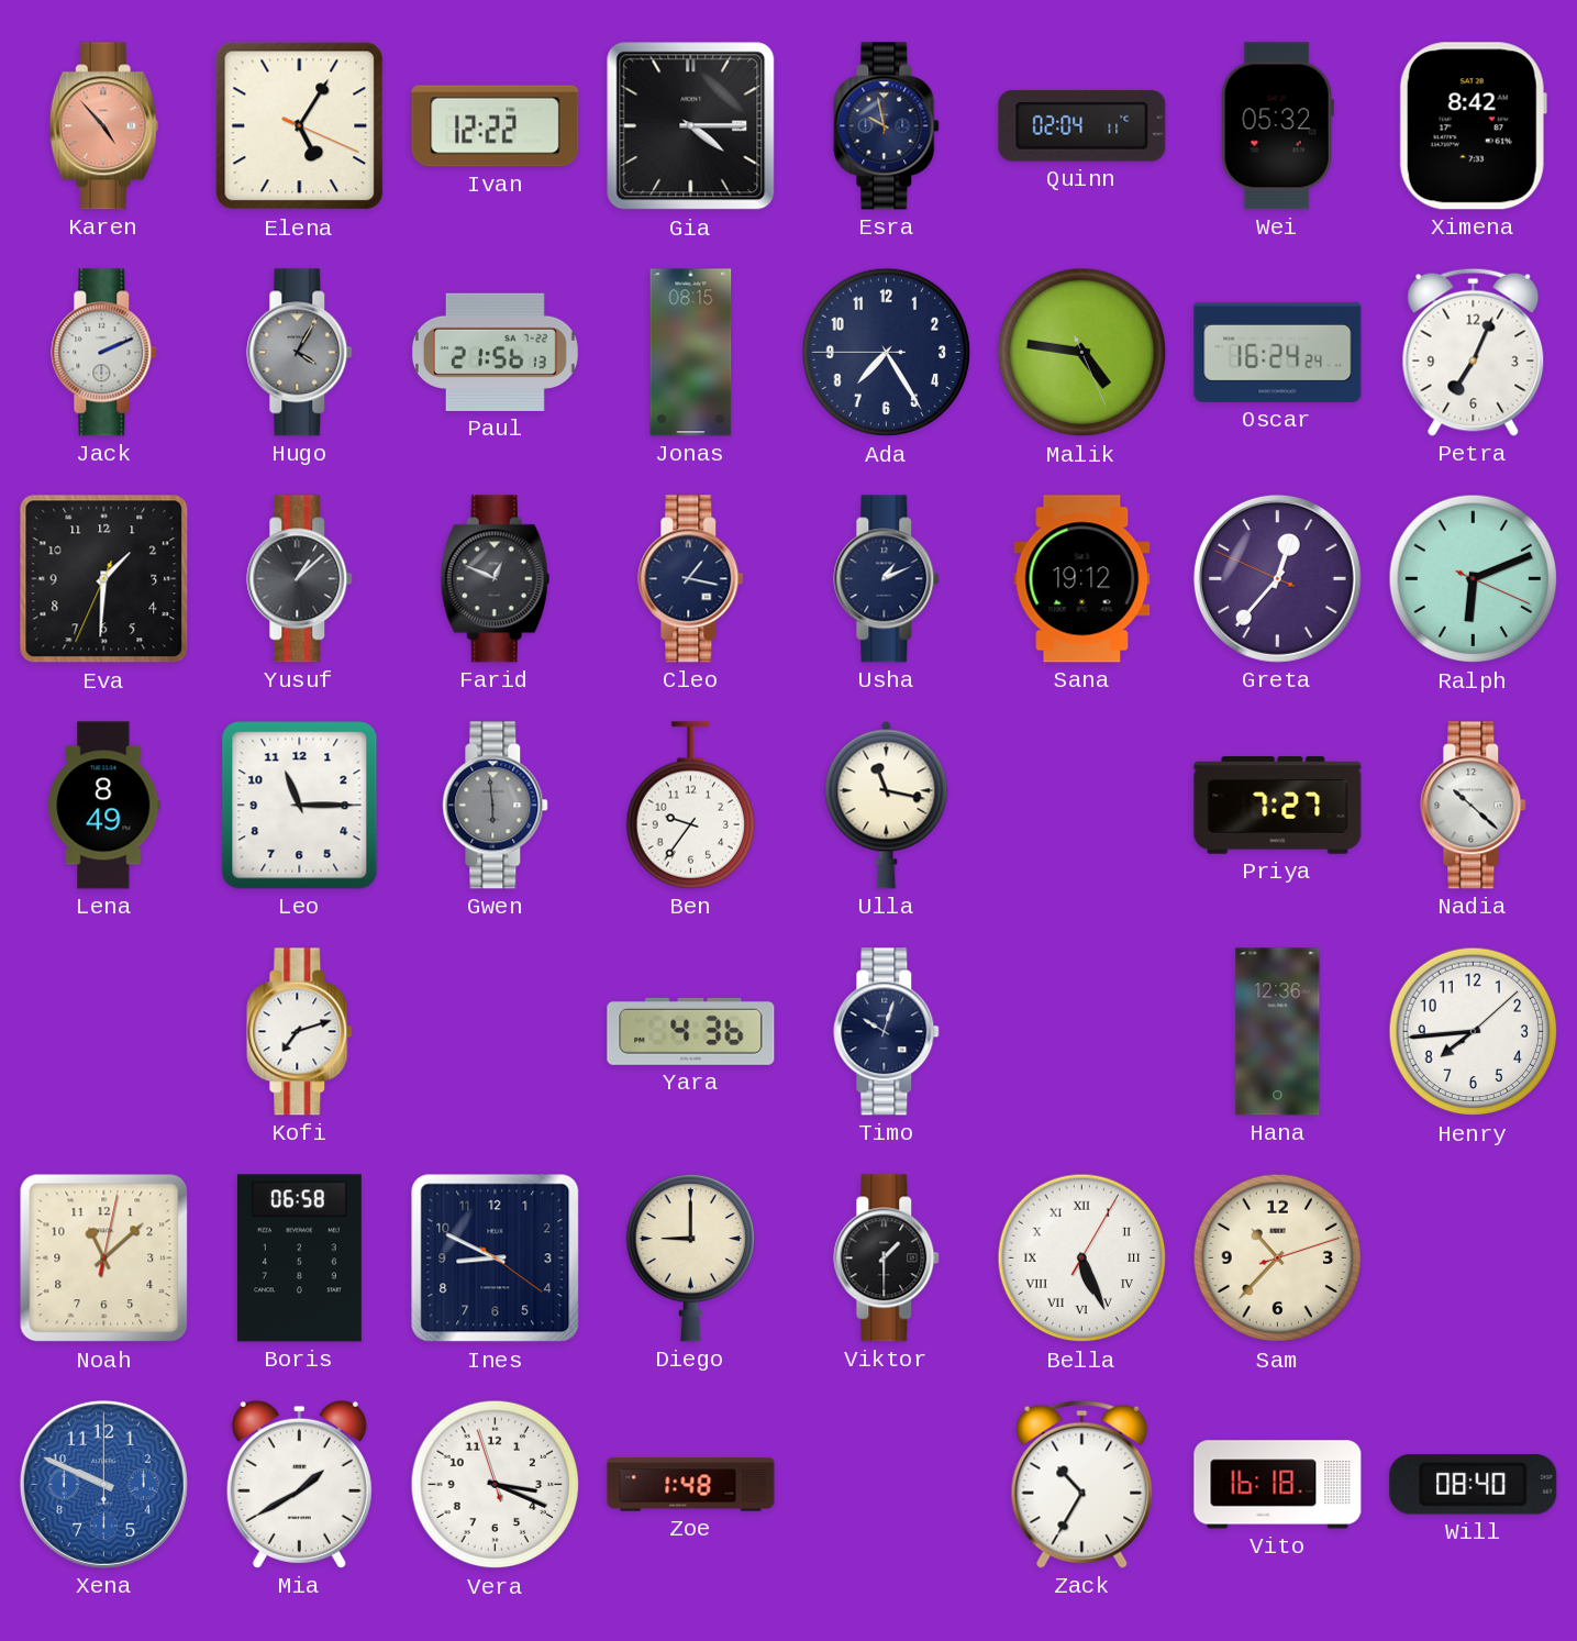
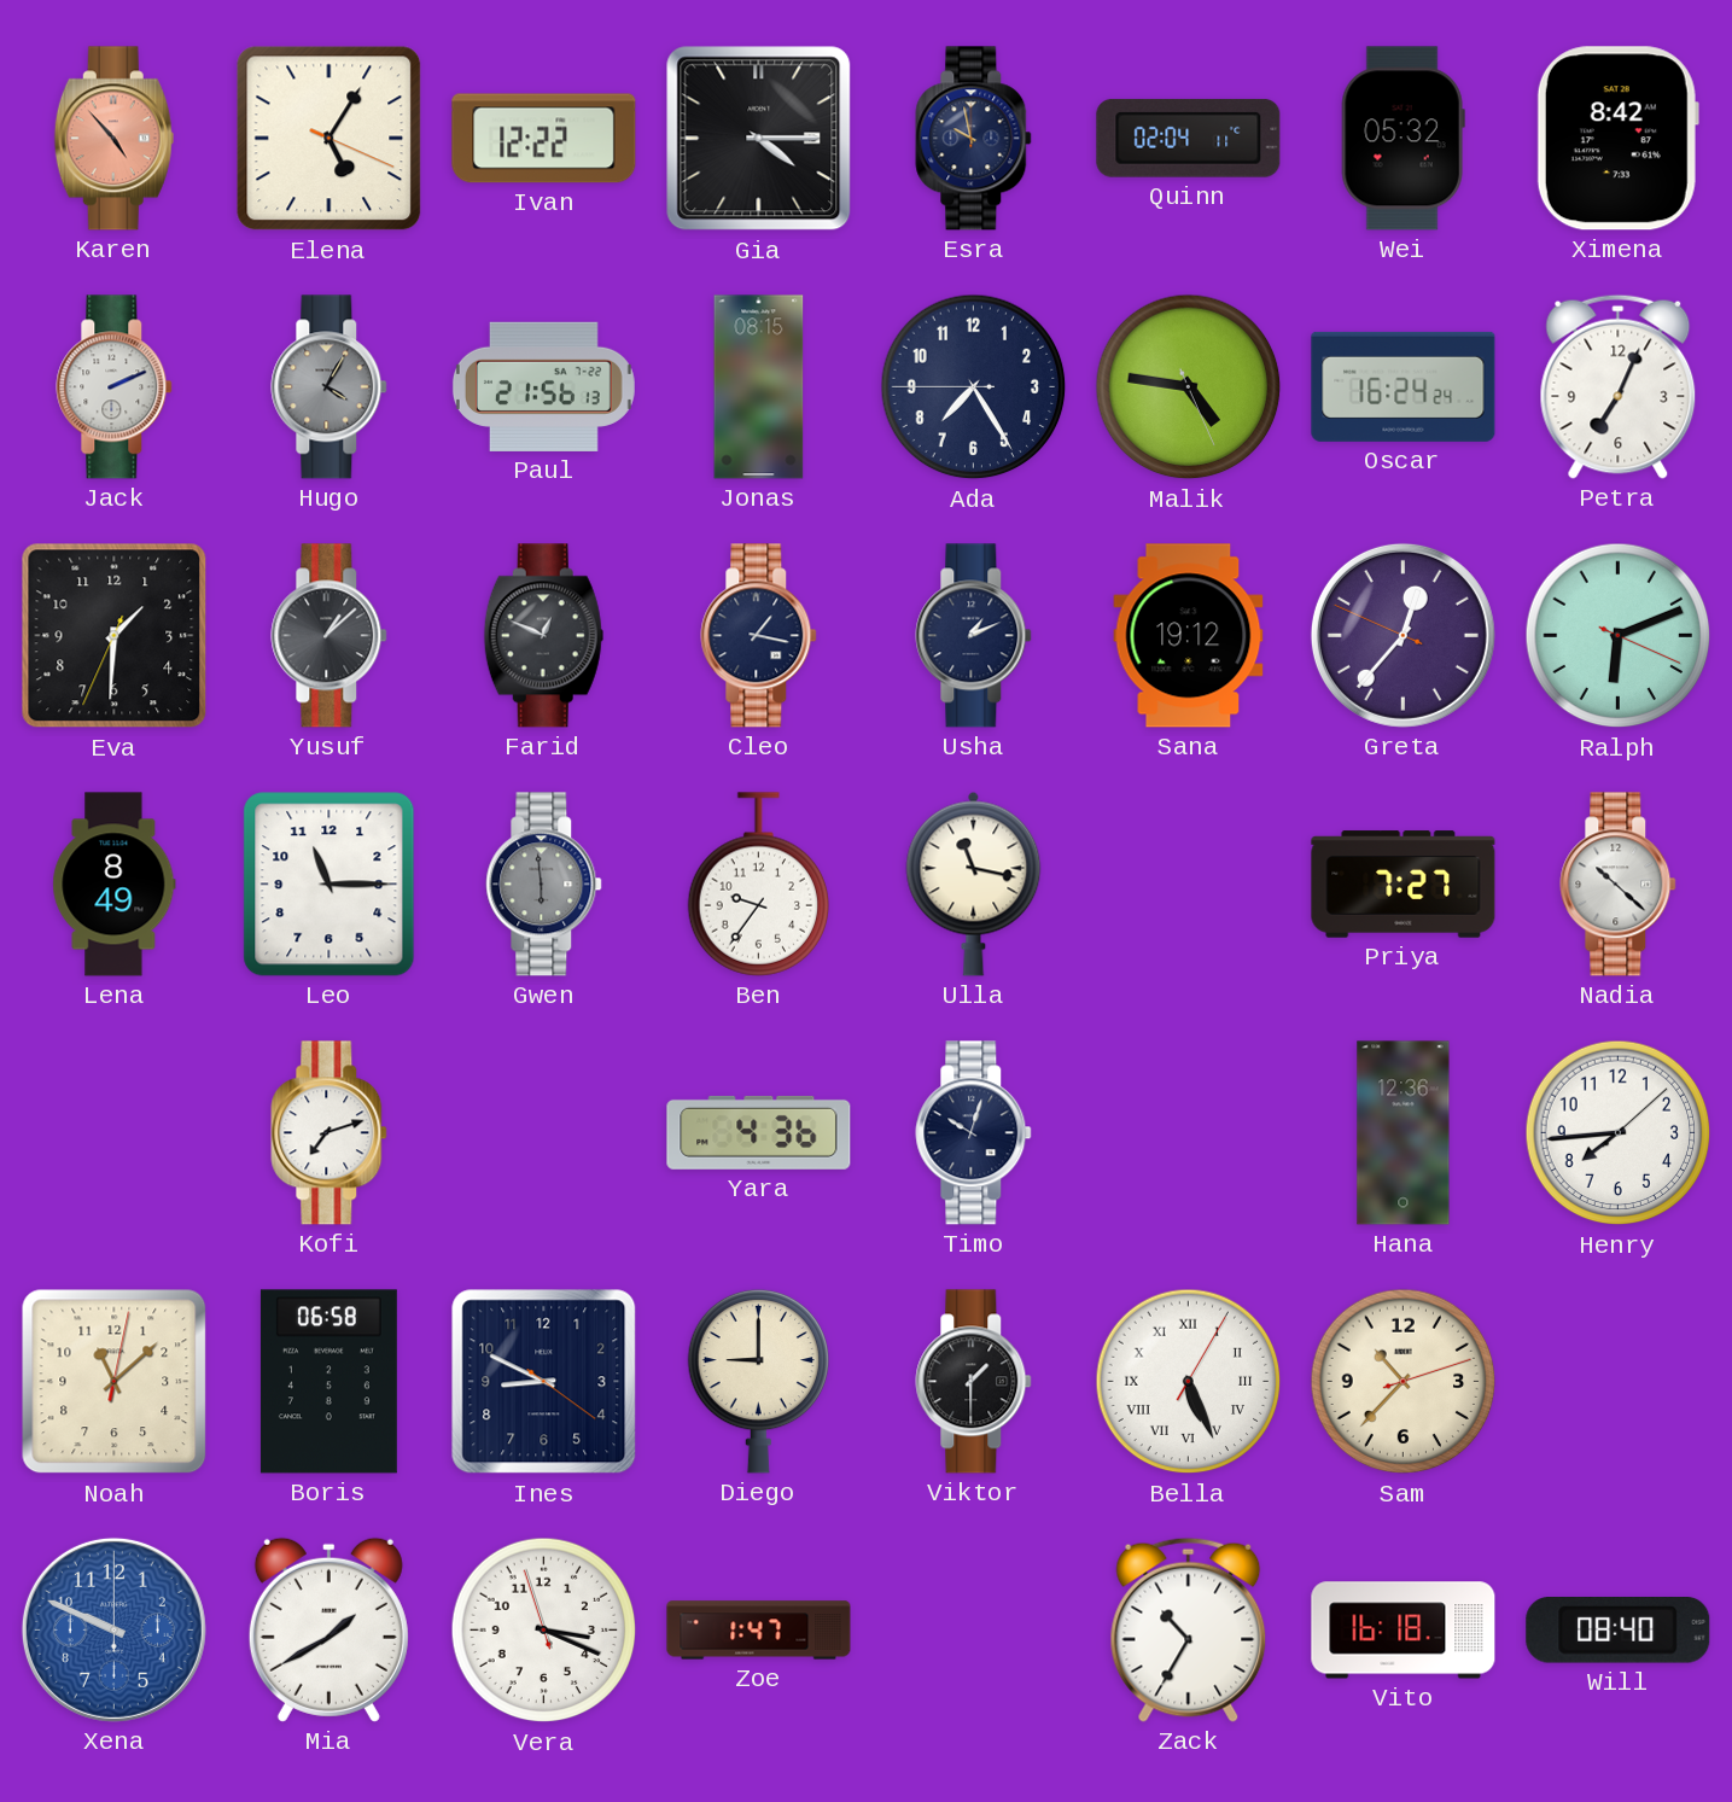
Zoe: 1:48 -> 1:47 (759, 1631)
